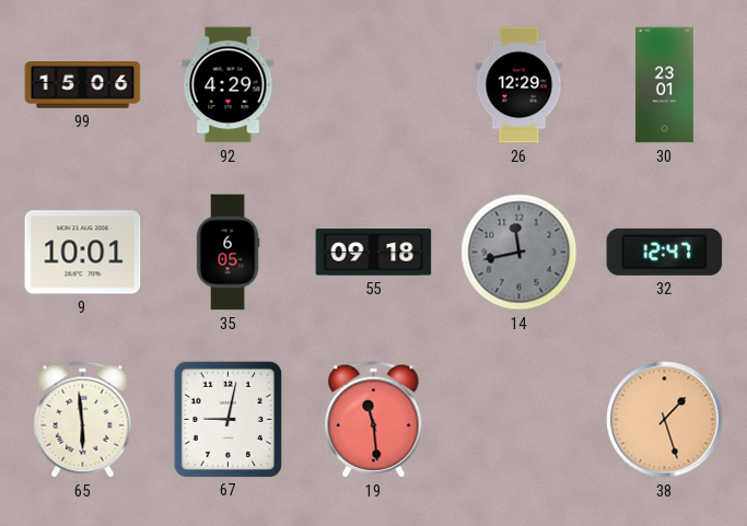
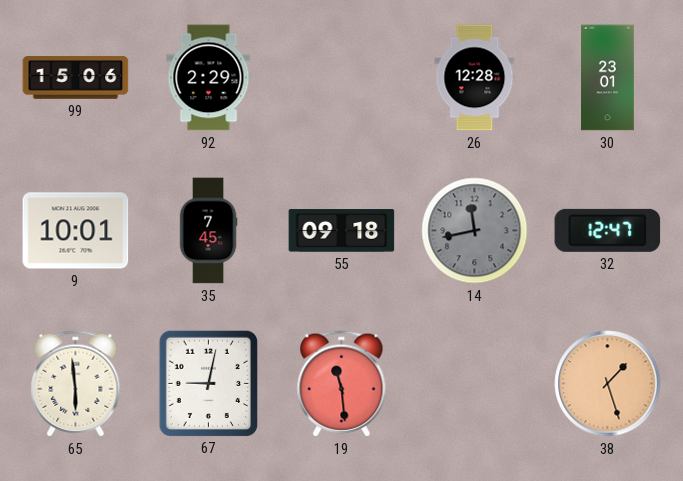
92: 4:29 -> 2:29 (209, 78)
26: 12:29 -> 12:28 (475, 78)
35: 6:05 -> 7:45 (208, 231)
